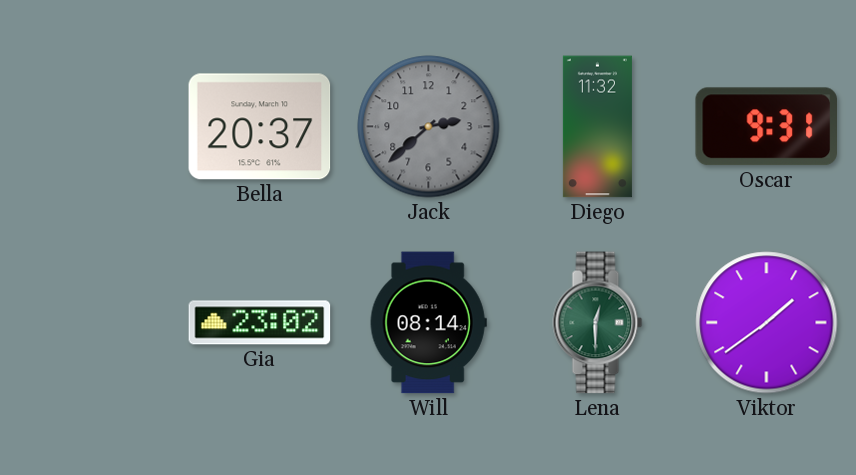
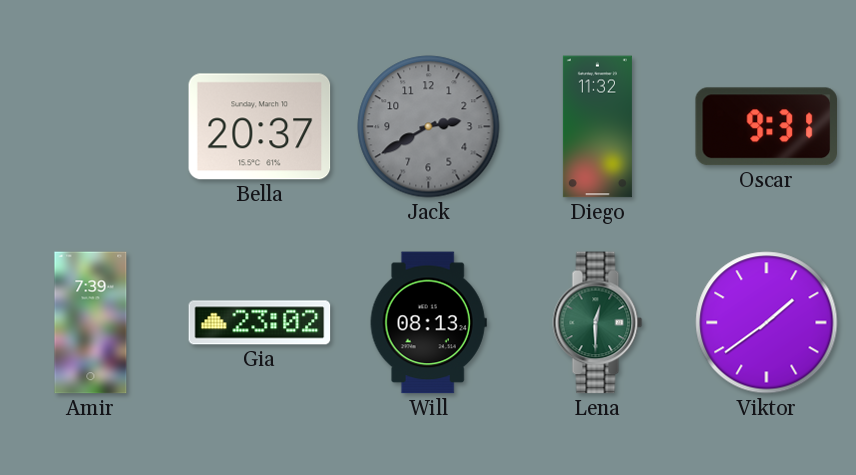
Jack: 2:38 -> 2:40 (429, 127)
Amir: none -> 7:39 (91, 323)
Will: 08:14 -> 08:13 (428, 323)
